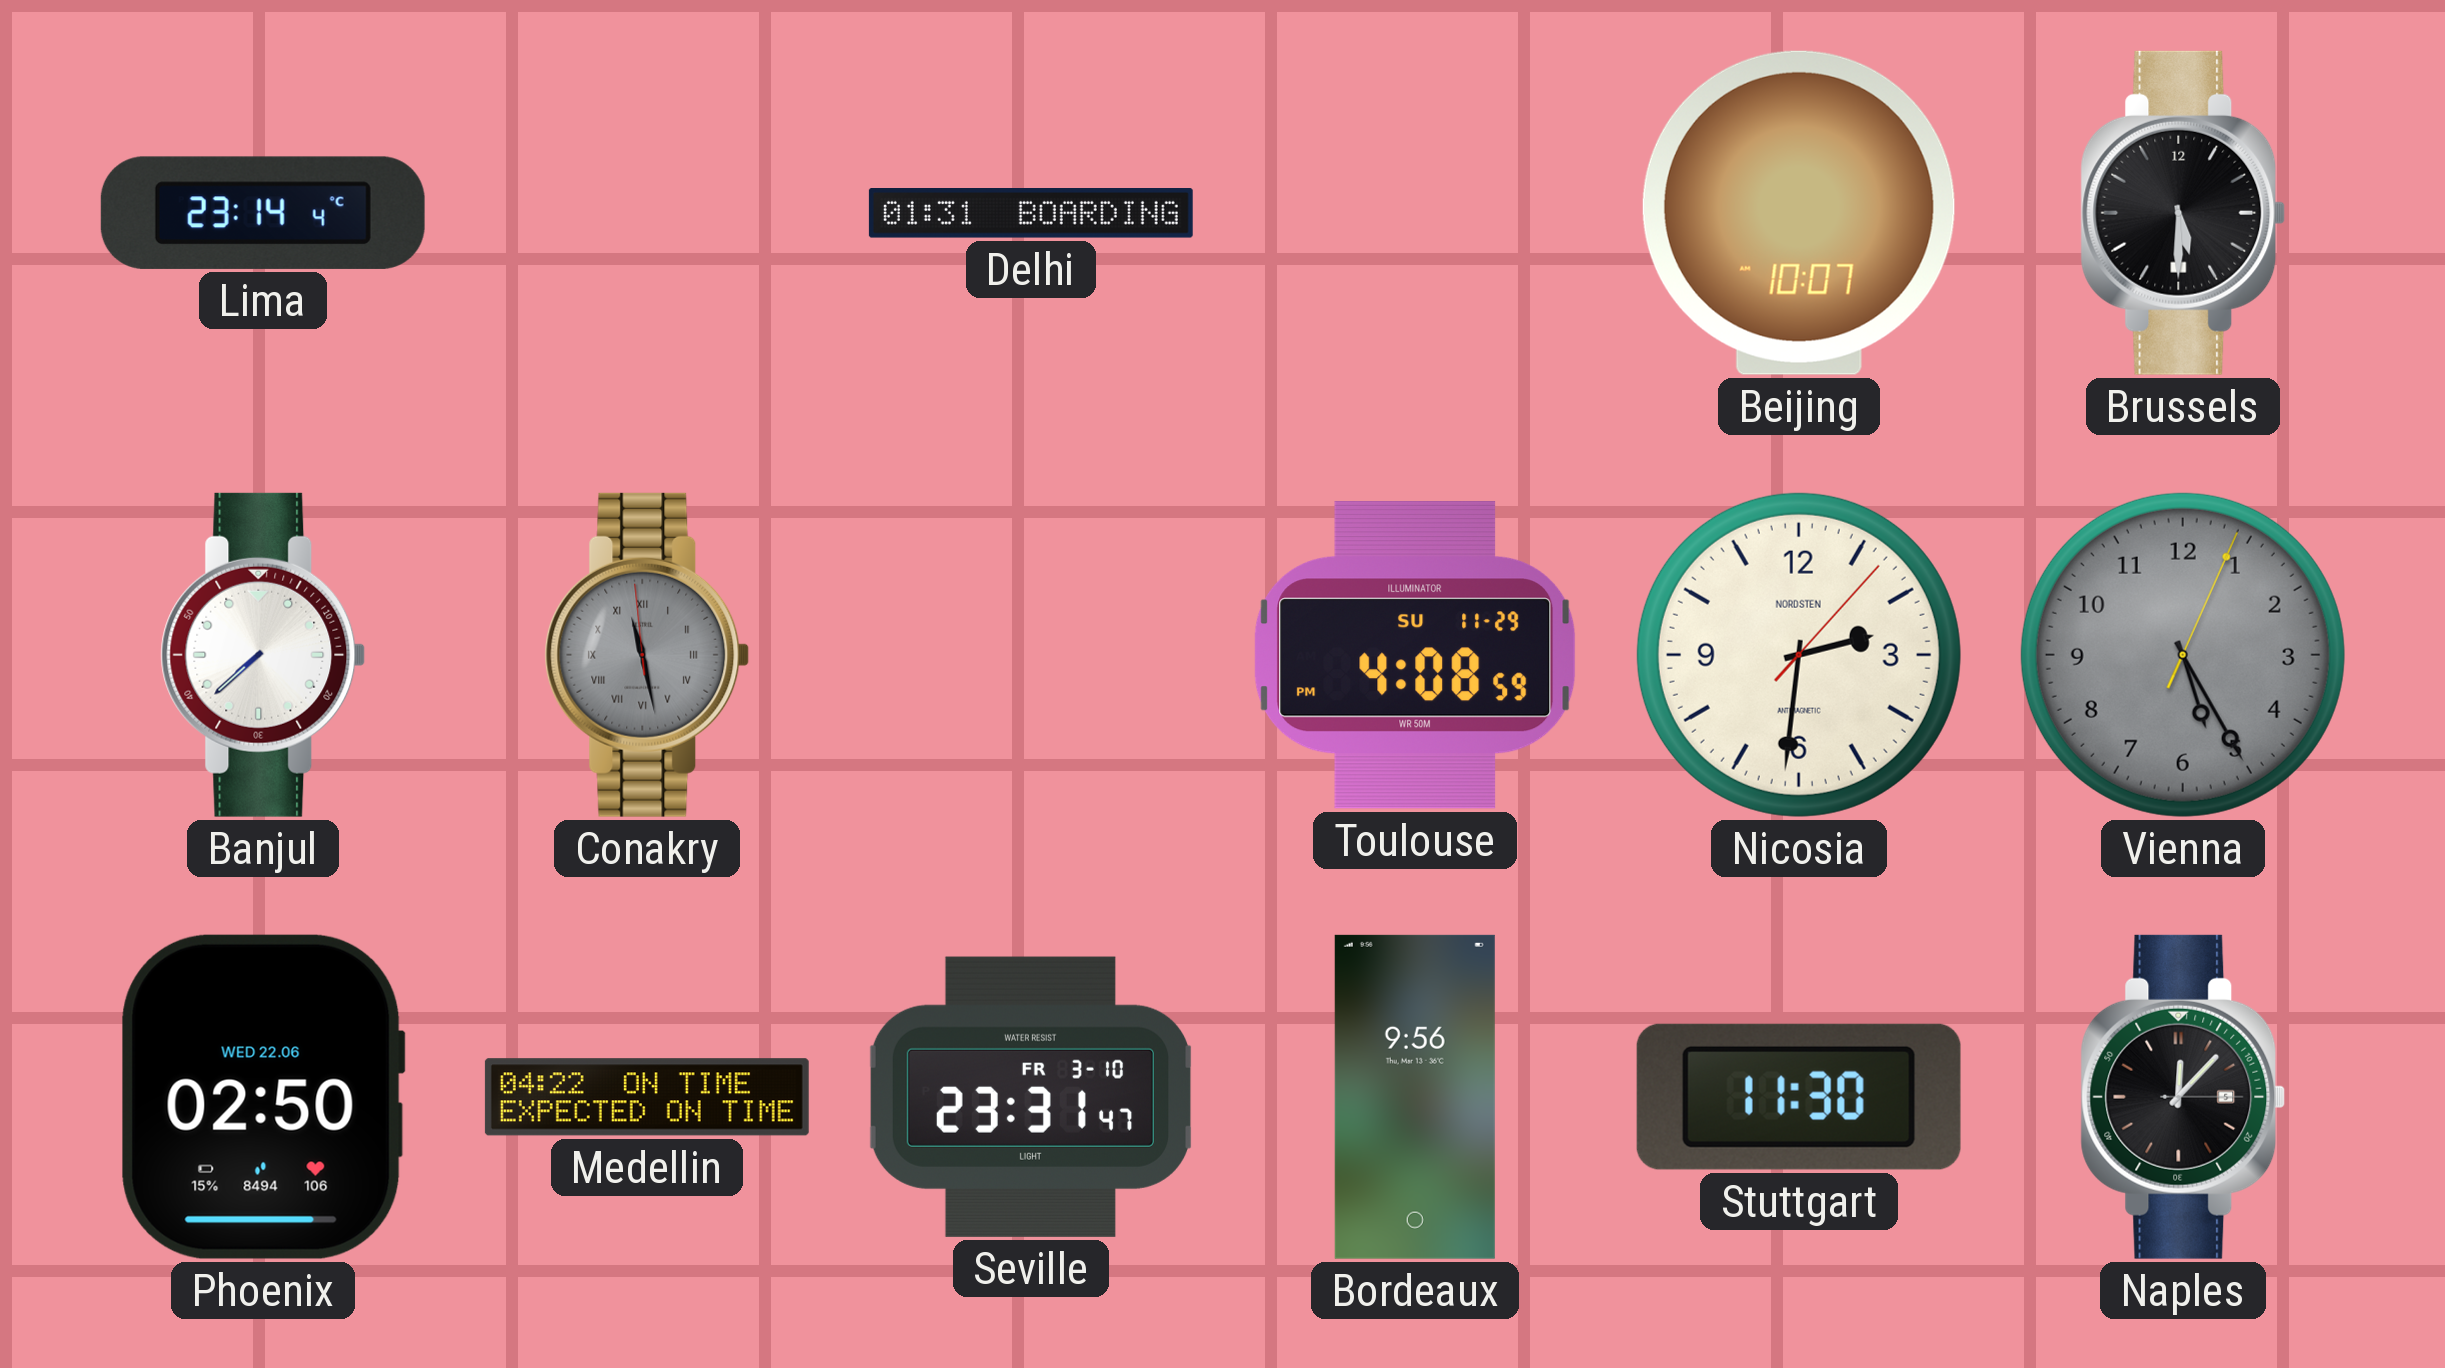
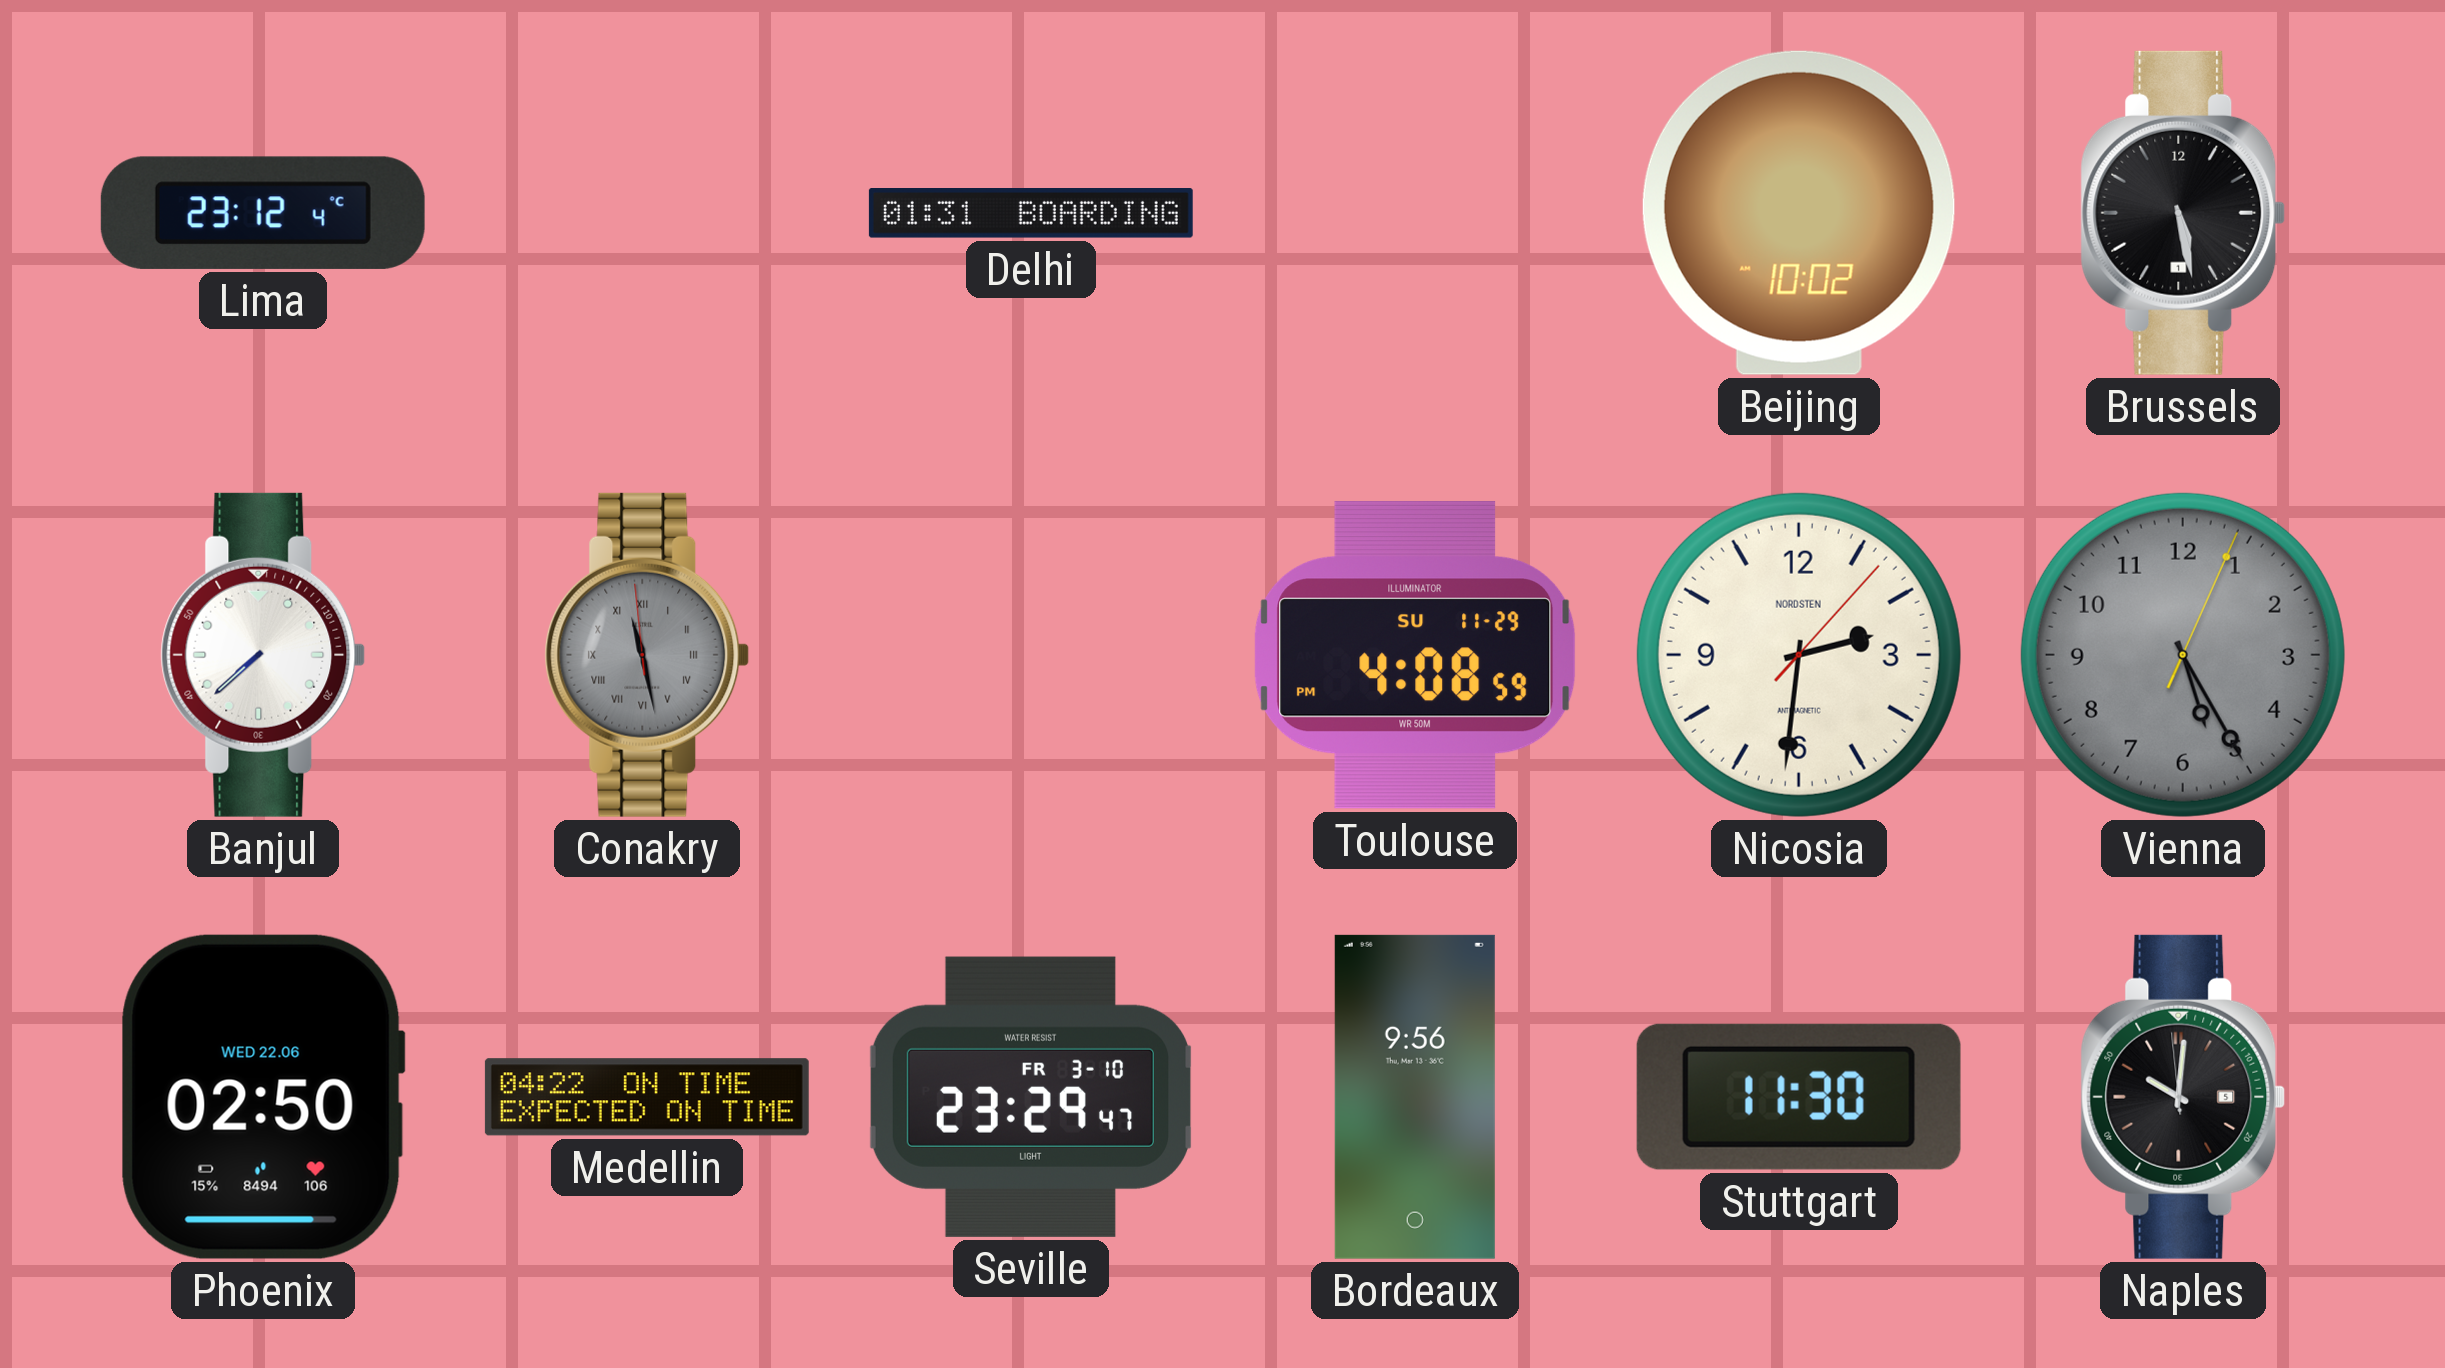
Lima: 23:14 -> 23:12 (263, 213)
Beijing: 10:07 -> 10:02 (1799, 213)
Brussels: 5:30 -> 5:28 (2183, 213)
Seville: 23:31 -> 23:29 (1031, 1097)
Naples: 12:07 -> 10:00 (2183, 1097)
